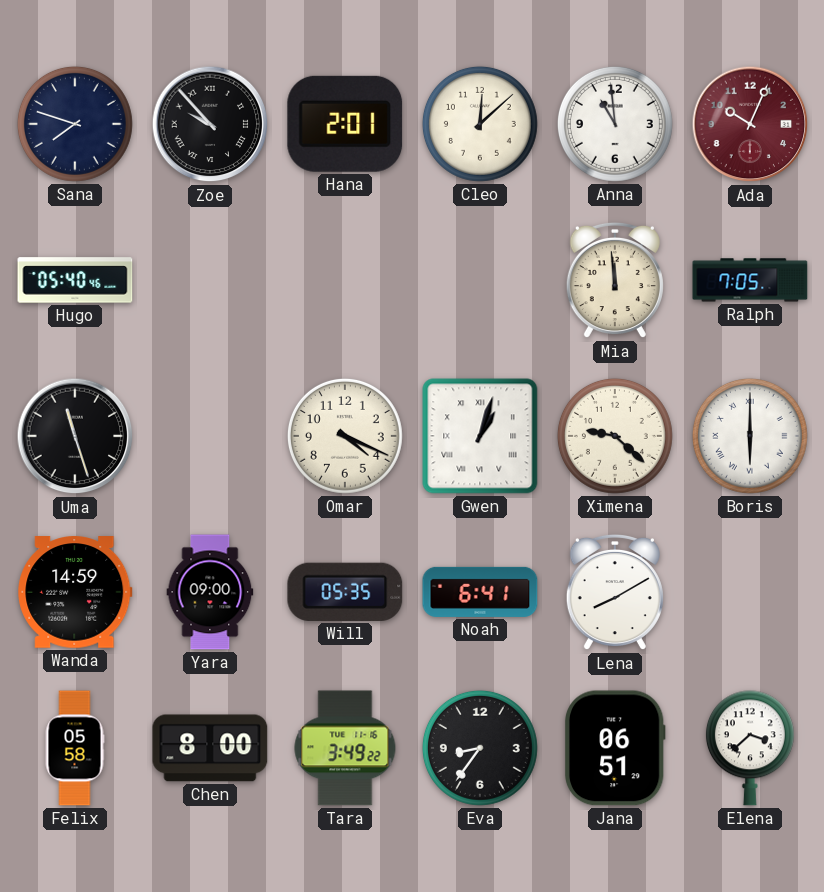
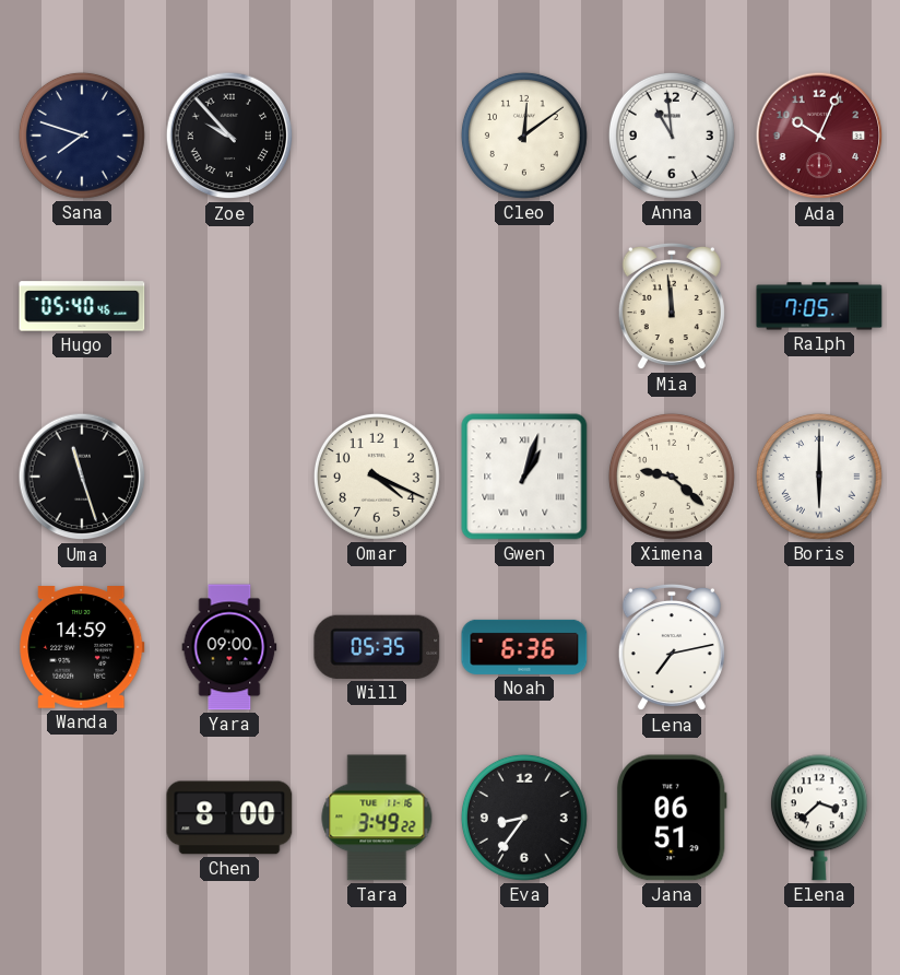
Hana: 2:01 -> none (345, 124)
Cleo: 12:08 -> 12:09 (524, 136)
Noah: 6:41 -> 6:36 (524, 647)
Lena: 8:10 -> 7:13 (672, 647)
Felix: 05:58 -> none (75, 748)
